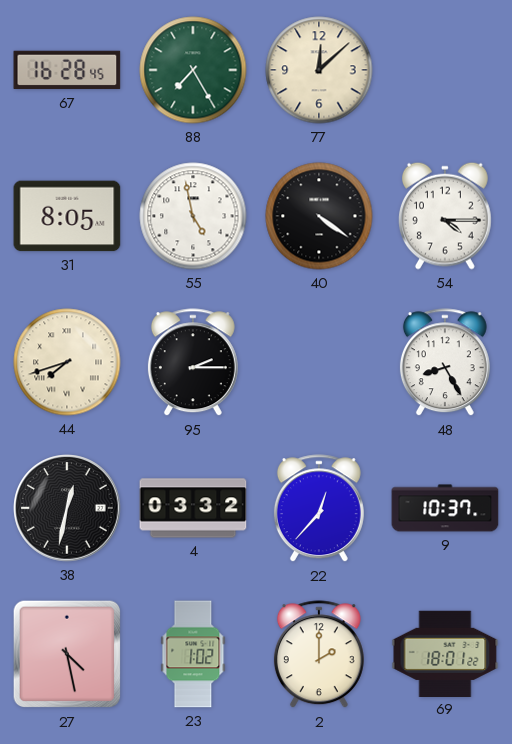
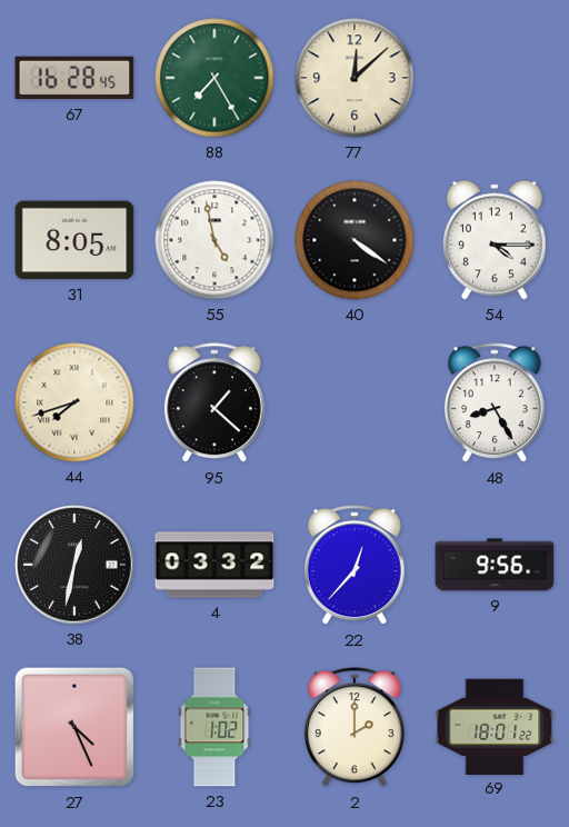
95: 2:15 -> 1:22 (214, 403)
9: 10:37 -> 9:56 (495, 565)
27: 4:28 -> 4:26 (74, 727)
